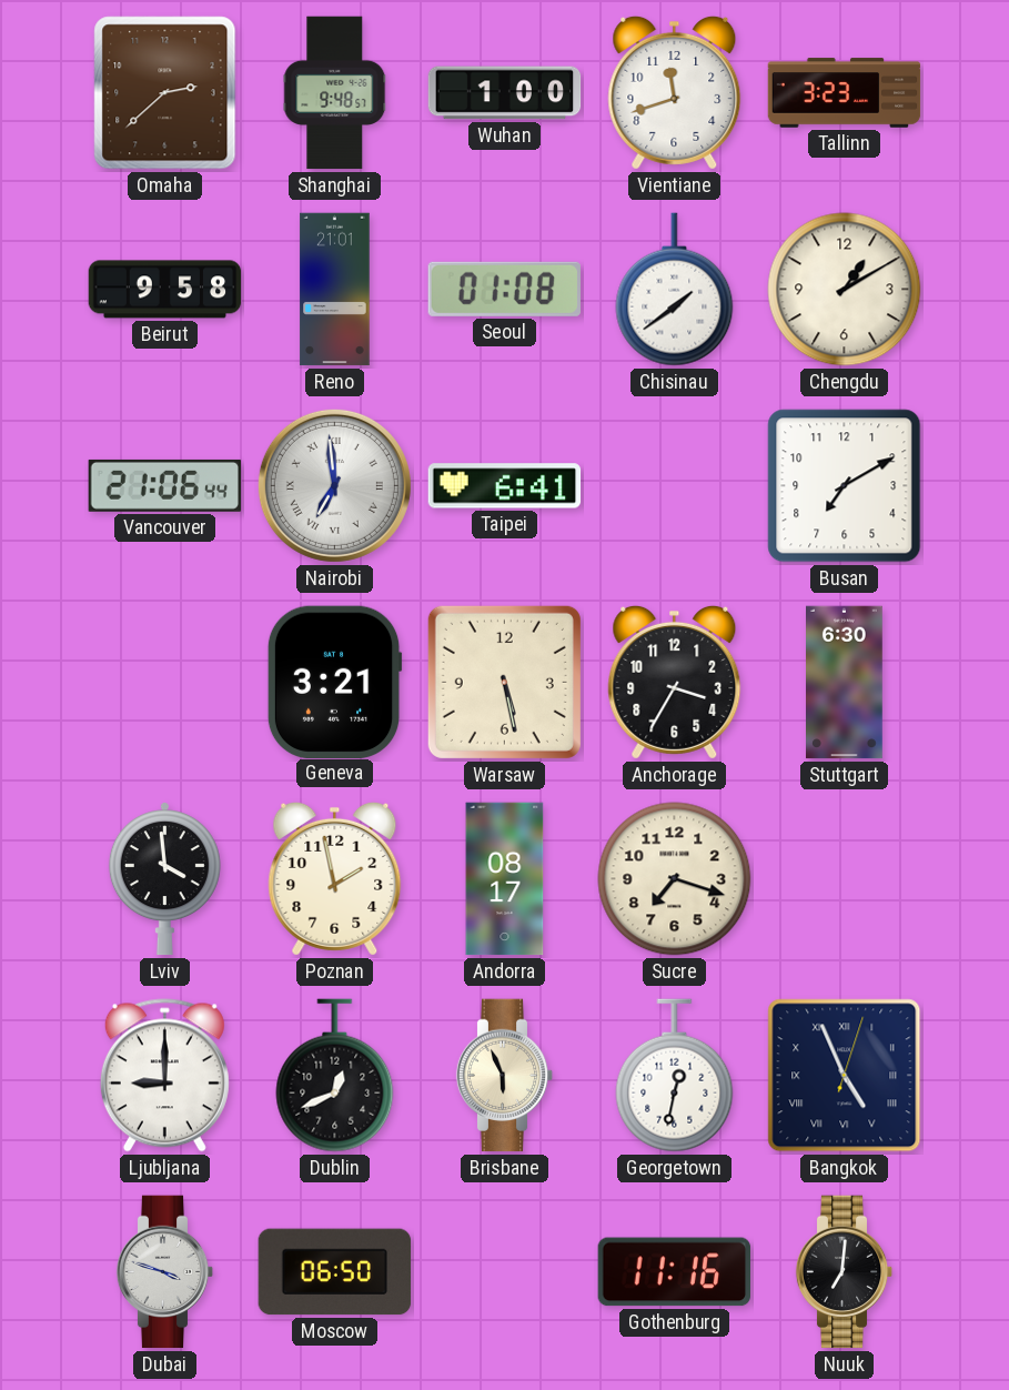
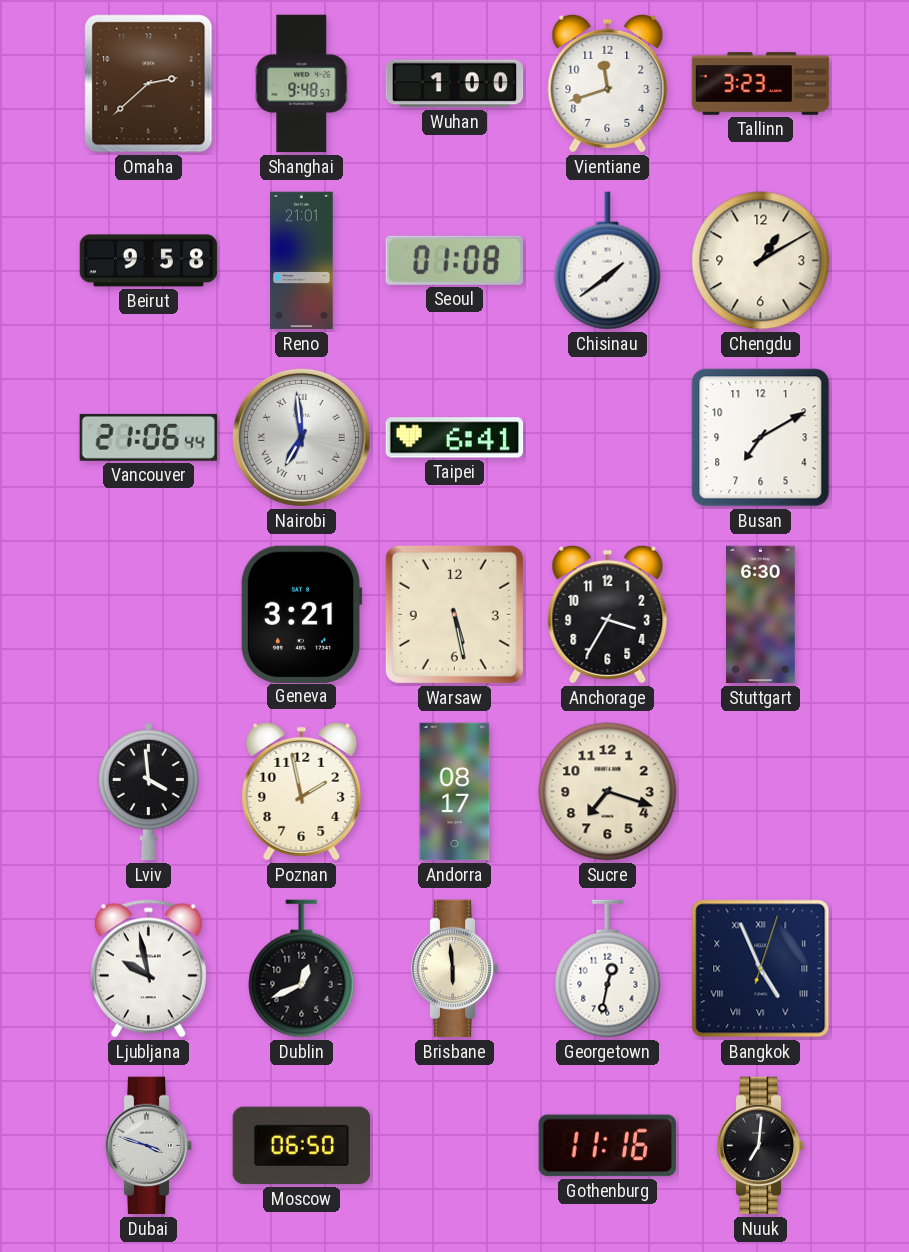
Ljubljana: 9:00 -> 9:58 (148, 969)
Brisbane: 5:56 -> 5:59 (455, 969)
